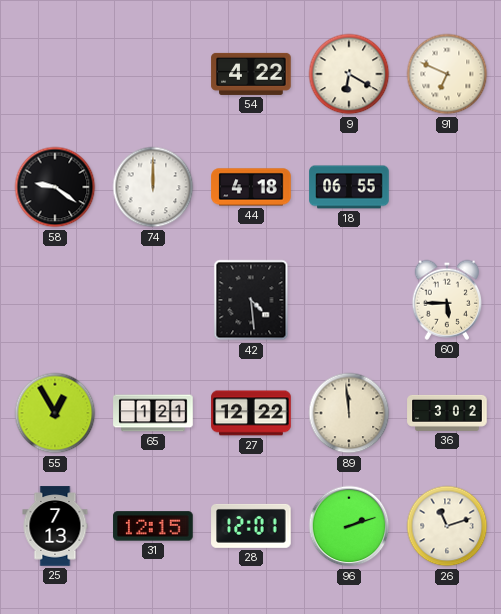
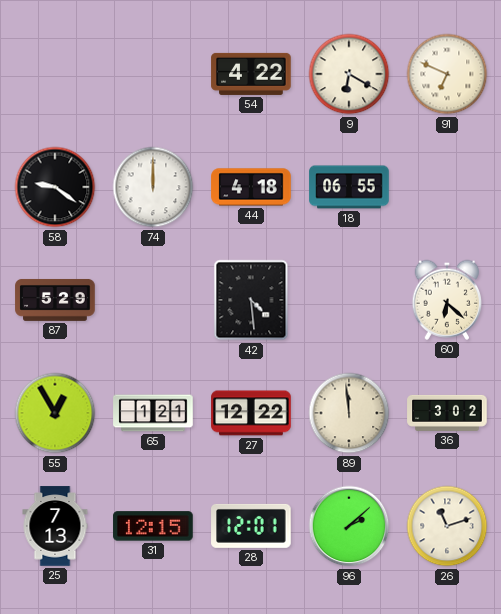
87: none -> 5:29 (55, 300)
60: 5:45 -> 6:22 (447, 300)
96: 2:12 -> 2:08 (349, 526)
